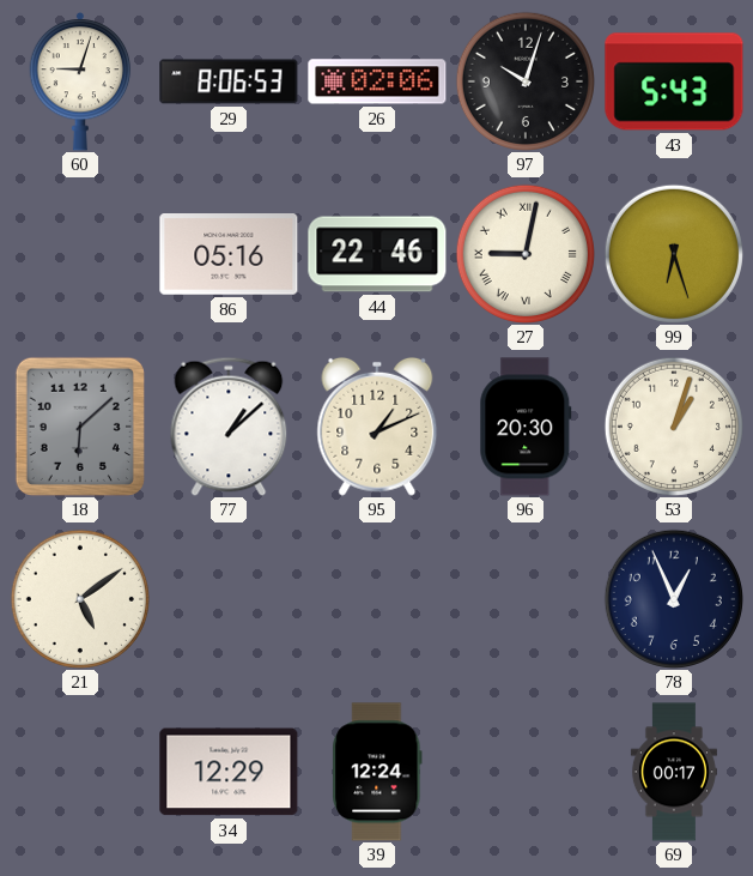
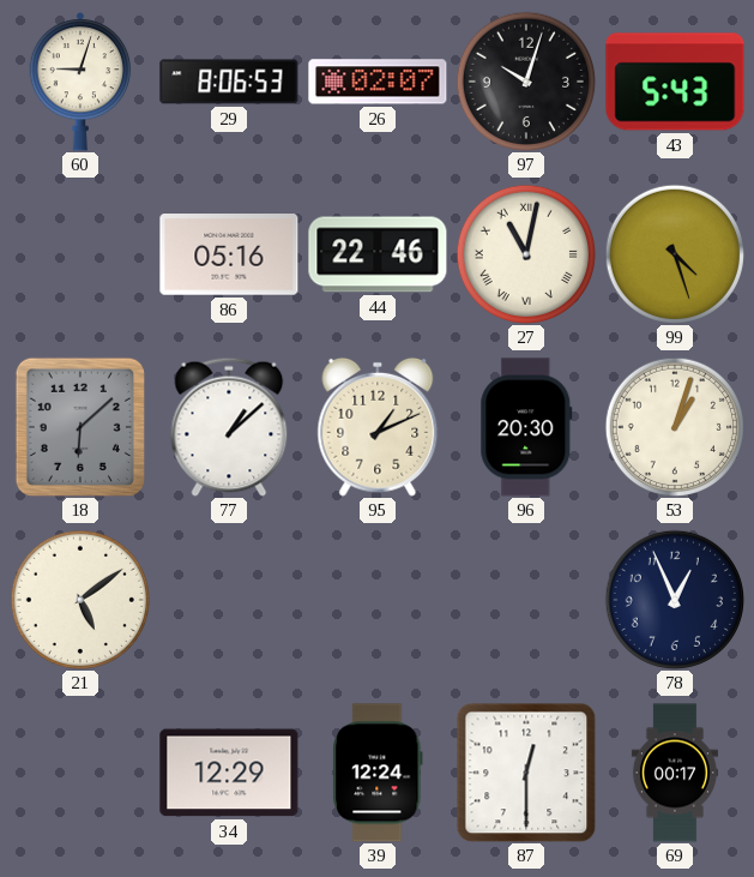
26: 02:06 -> 02:07 (378, 82)
27: 9:02 -> 11:02 (525, 253)
99: 6:27 -> 4:27 (674, 253)
87: none -> 12:30 (526, 773)
